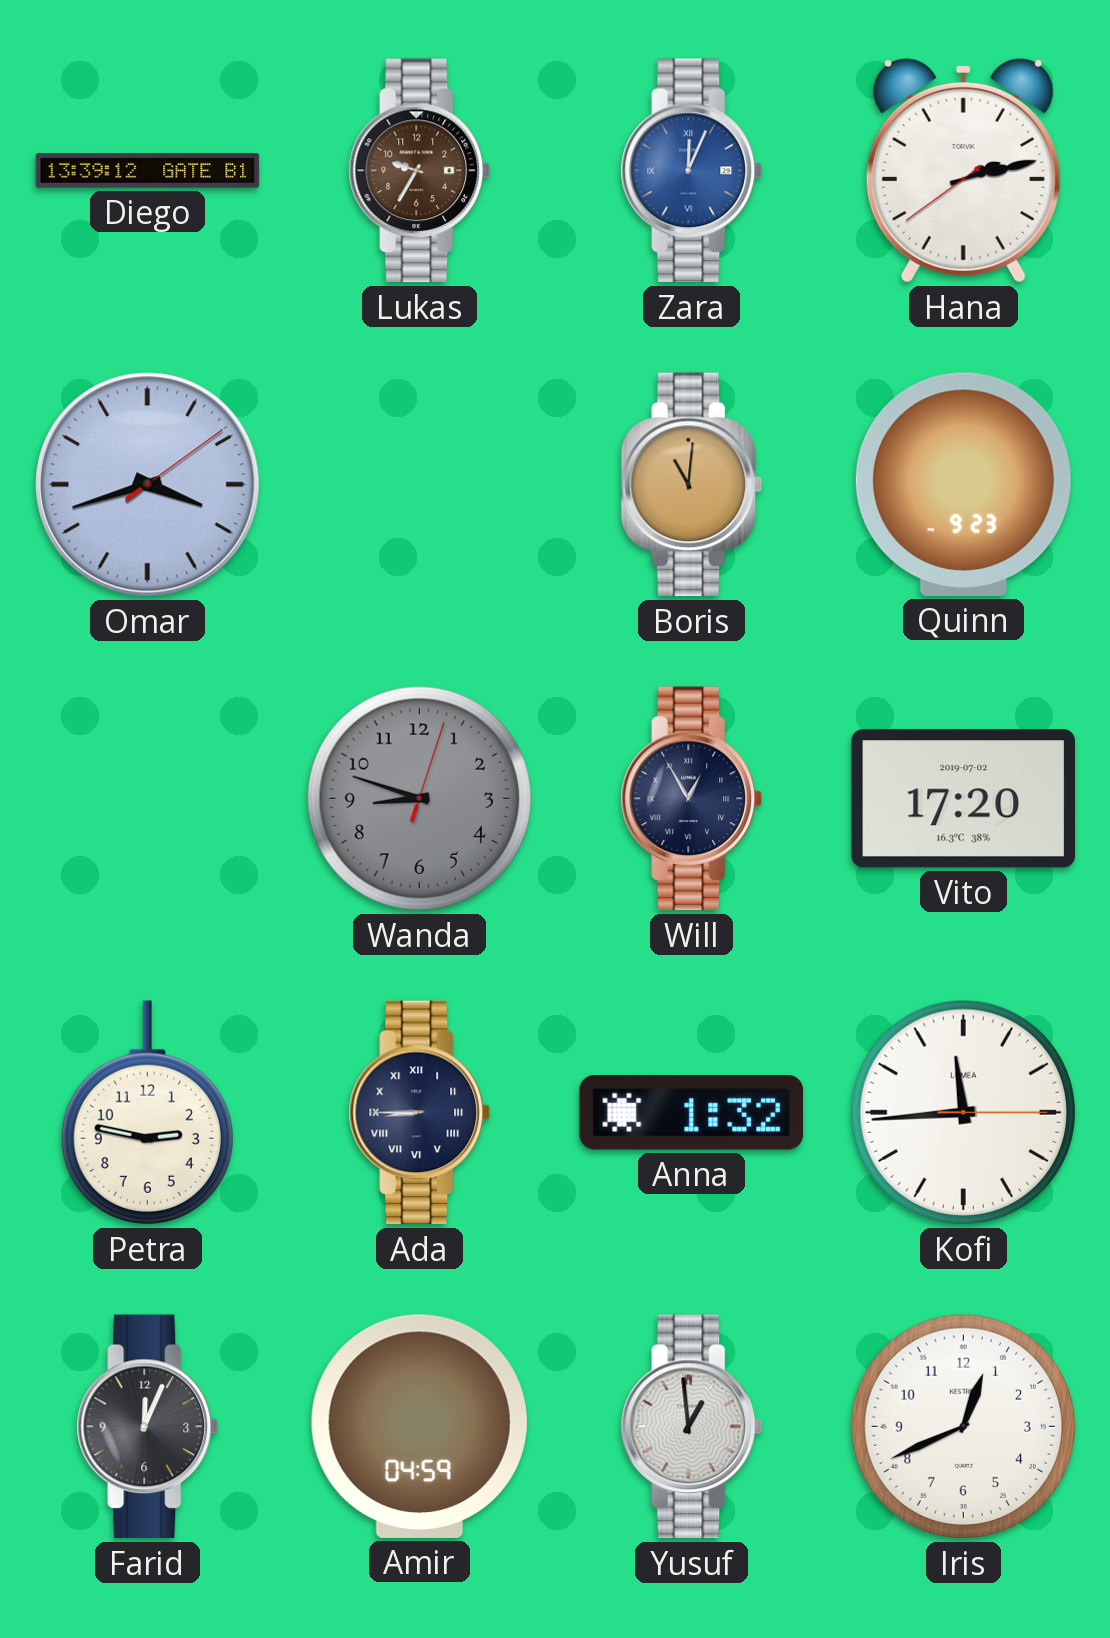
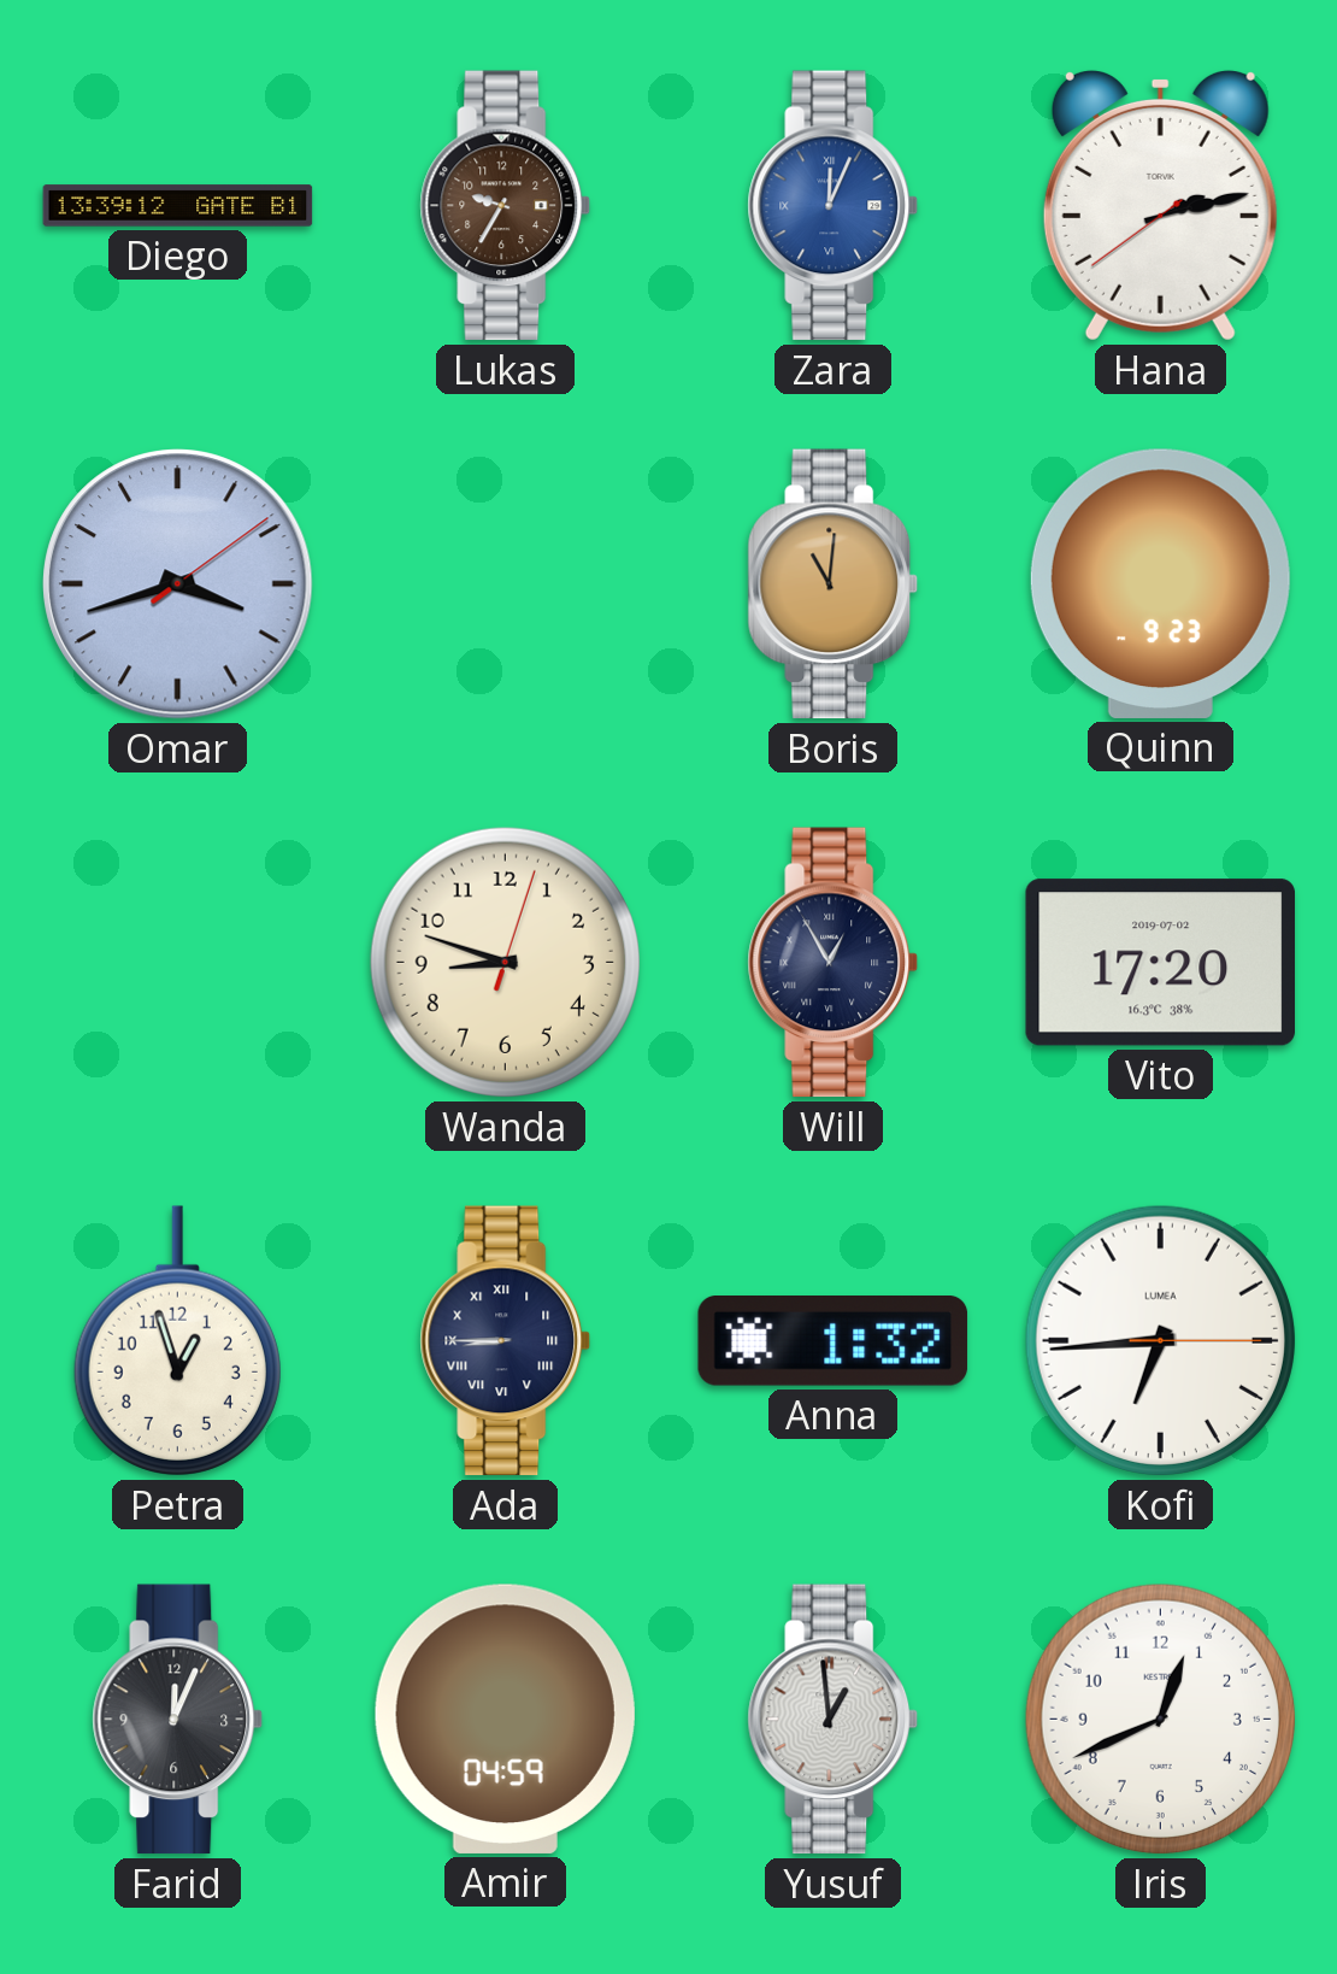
Wanda dial: grey -> cream (505, 962)
Petra: 2:47 -> 12:57 (177, 1341)
Kofi: 11:44 -> 6:44 (1160, 1340)
